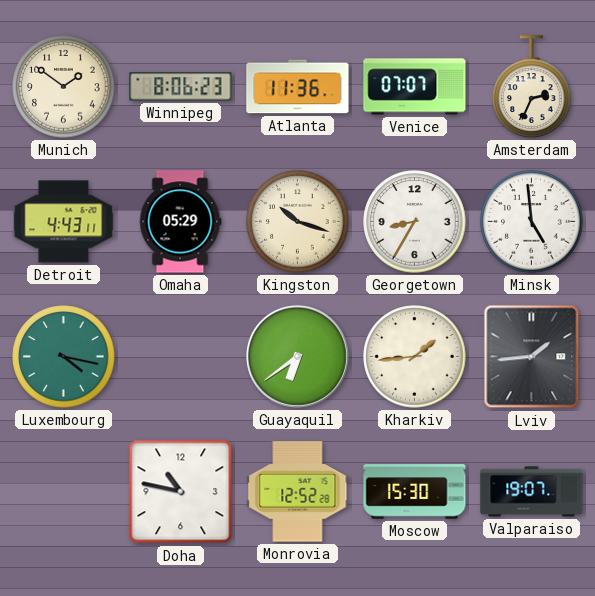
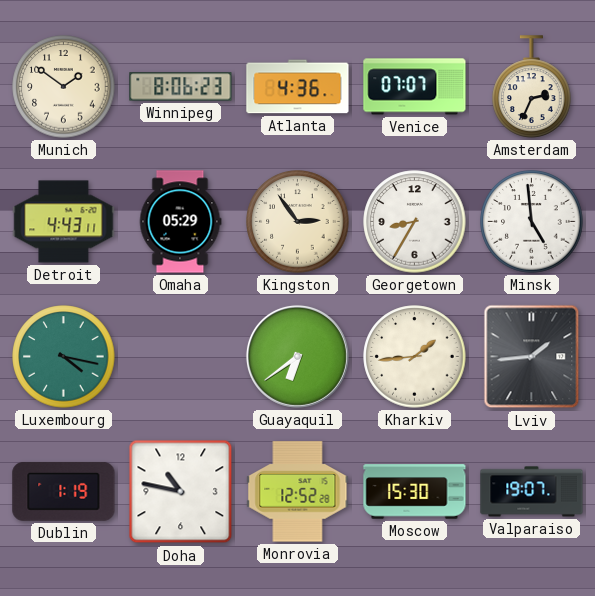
Atlanta: 11:36 -> 4:36 (298, 87)
Kingston: 10:18 -> 2:54 (298, 222)
Dublin: none -> 1:19 (64, 491)
